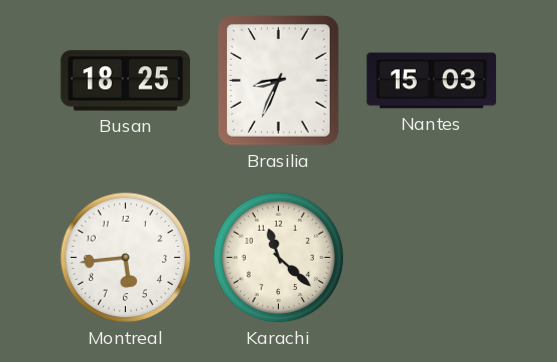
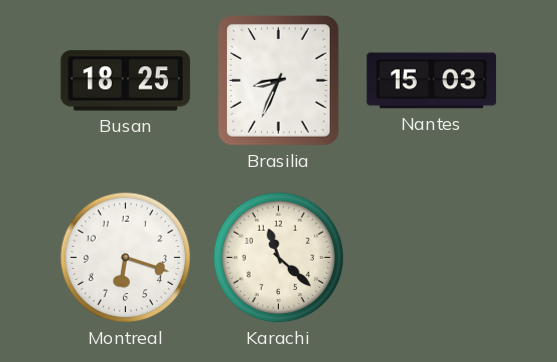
Montreal: 5:44 -> 6:18 (126, 258)
